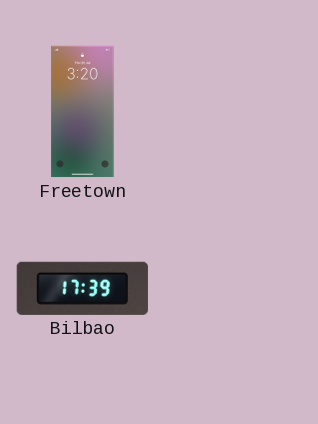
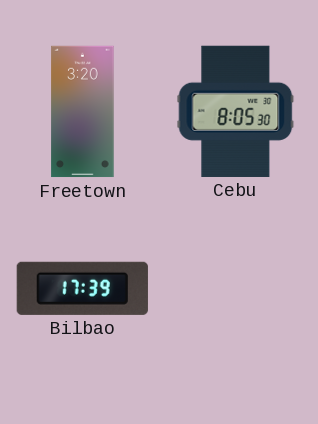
Cebu: none -> 8:05 (236, 111)
